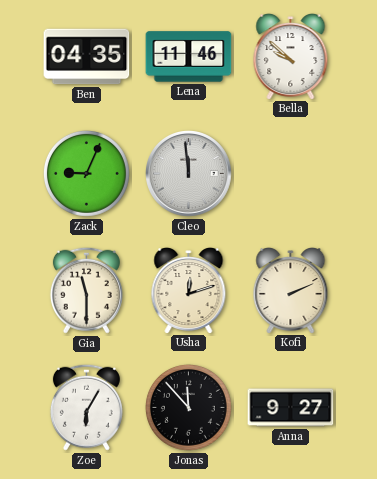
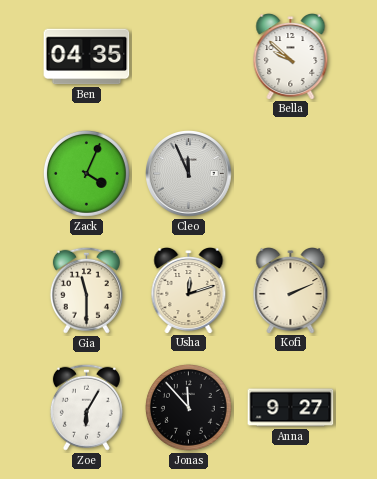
Lena: 11:46 -> none (189, 57)
Zack: 9:04 -> 4:04 (86, 173)
Cleo: 11:59 -> 11:56 (189, 174)
